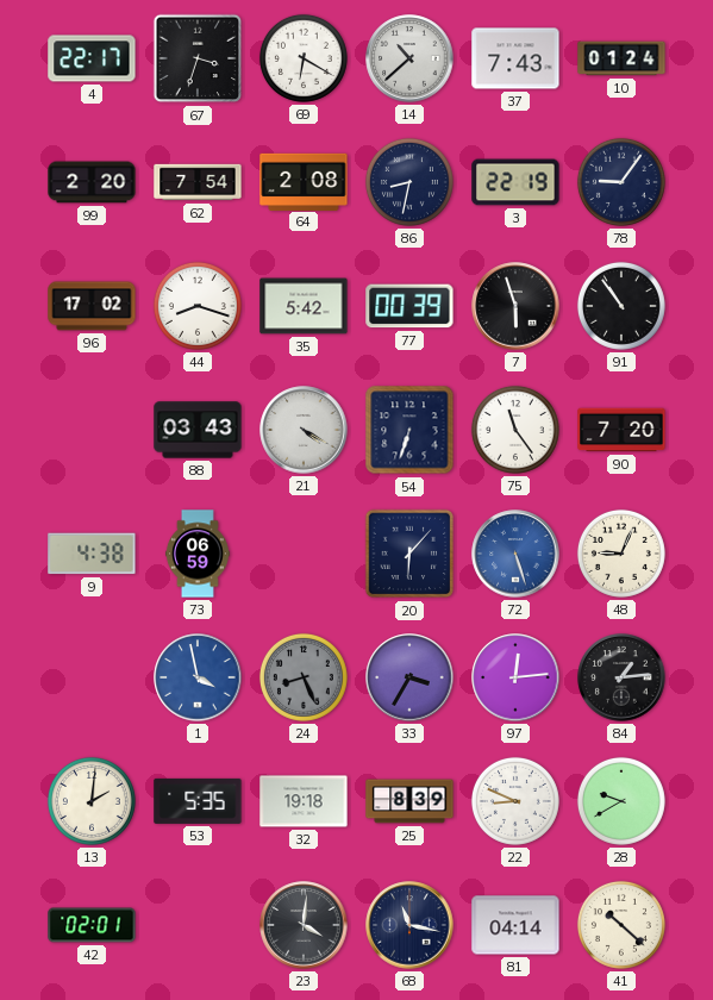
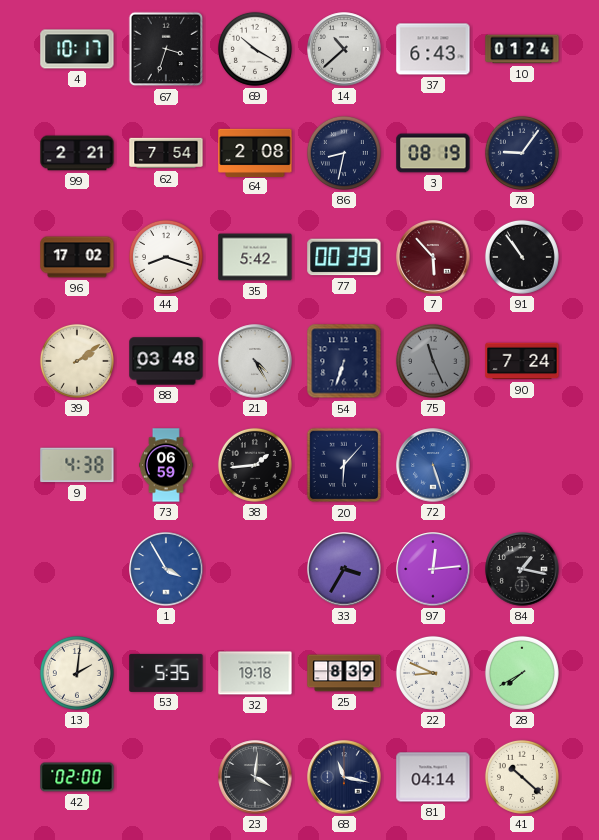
4: 22:17 -> 10:17 (77, 49)
69: 6:20 -> 10:20 (255, 49)
37: 7:43 -> 6:43 (433, 49)
99: 2:20 -> 2:21 (77, 153)
3: 22:19 -> 08:19 (433, 153)
7: 5:57 -> 5:53 (433, 257)
7 dial: black -> burgundy (433, 257)
39: none -> 2:09 (77, 361)
88: 03:43 -> 03:48 (166, 361)
21: 4:20 -> 4:25 (255, 361)
75: 11:24 -> 11:26 (433, 361)
75 dial: white -> grey (433, 361)
90: 7:20 -> 7:24 (522, 361)
38: none -> 1:44 (255, 465)
48: 9:04 -> none (621, 554)
1: 3:58 -> 3:55 (166, 569)
24: 8:26 -> none (304, 677)
84: 1:14 -> 1:17 (522, 569)
28: 9:40 -> 7:40 (522, 673)
42: 02:01 -> 02:00 (77, 777)
